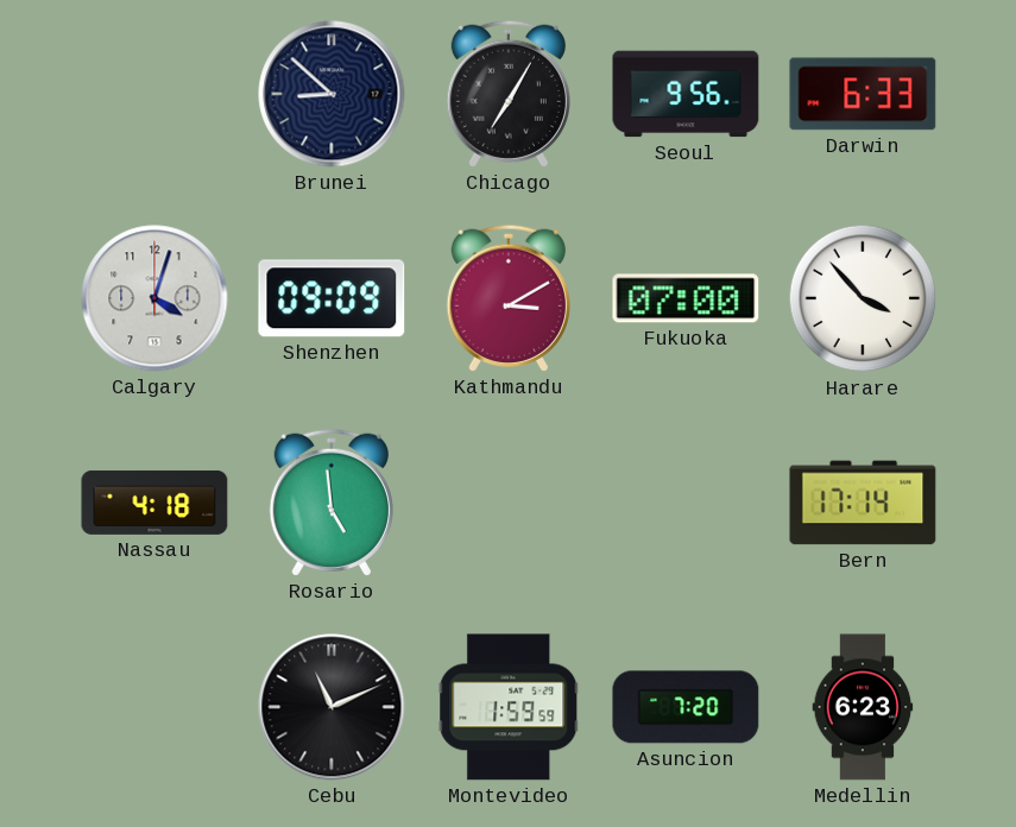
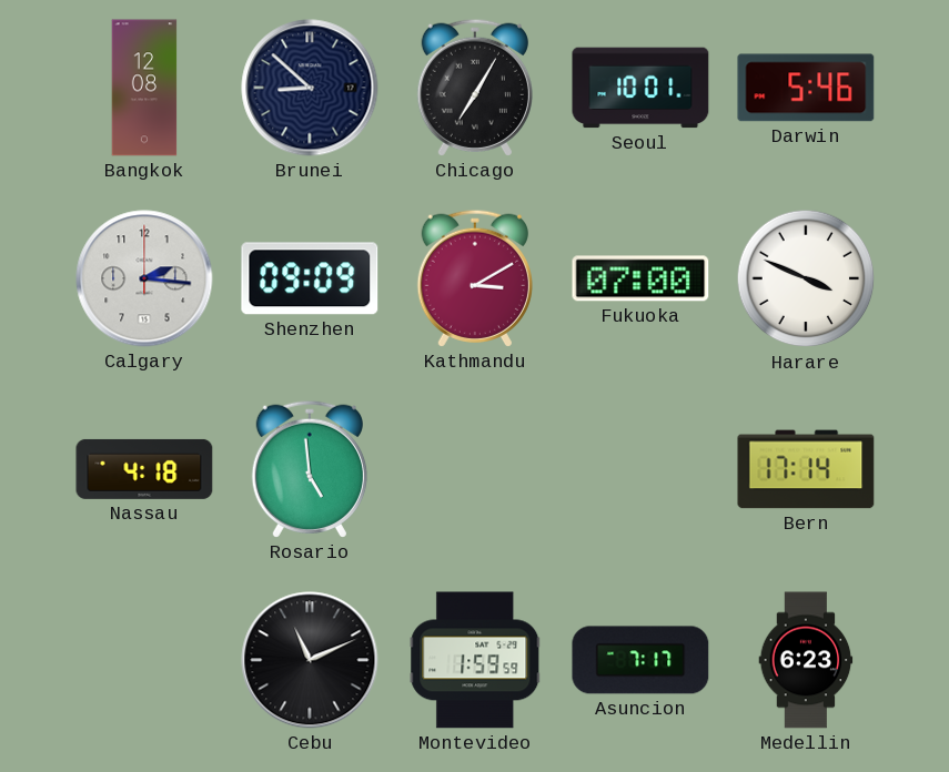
Bangkok: none -> 12:08 (144, 88)
Seoul: 9:56 -> 10:01 (640, 88)
Darwin: 6:33 -> 5:46 (806, 88)
Calgary: 4:03 -> 2:16 (144, 278)
Harare: 3:53 -> 3:49 (806, 278)
Asuncion: 7:20 -> 7:17 (640, 660)
